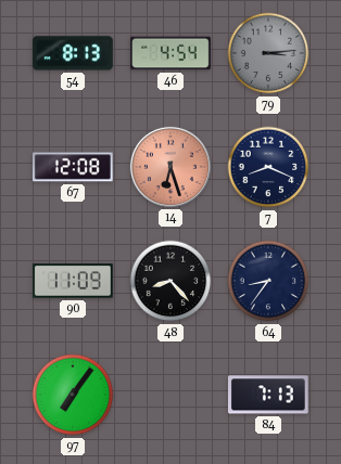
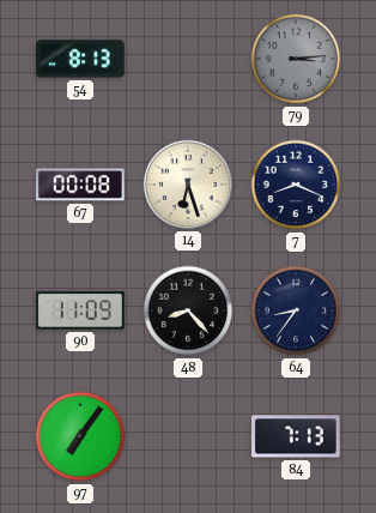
46: 4:54 -> none (172, 53)
67: 12:08 -> 00:08 (80, 185)
14 dial: salmon -> cream (188, 185)
